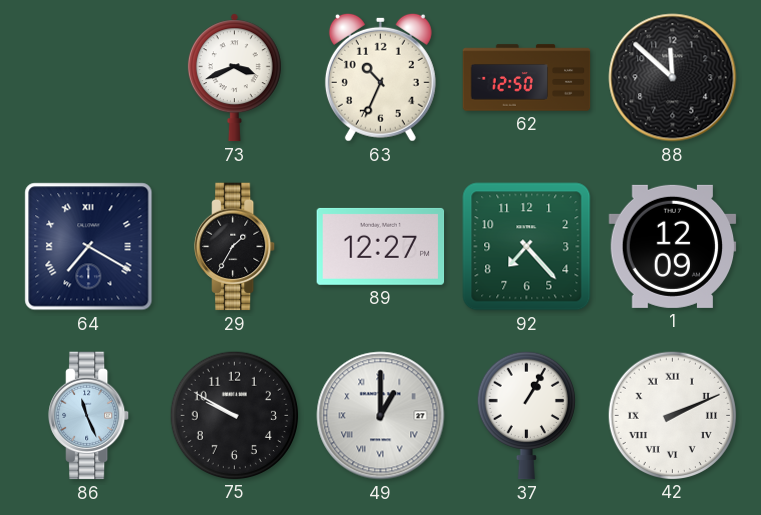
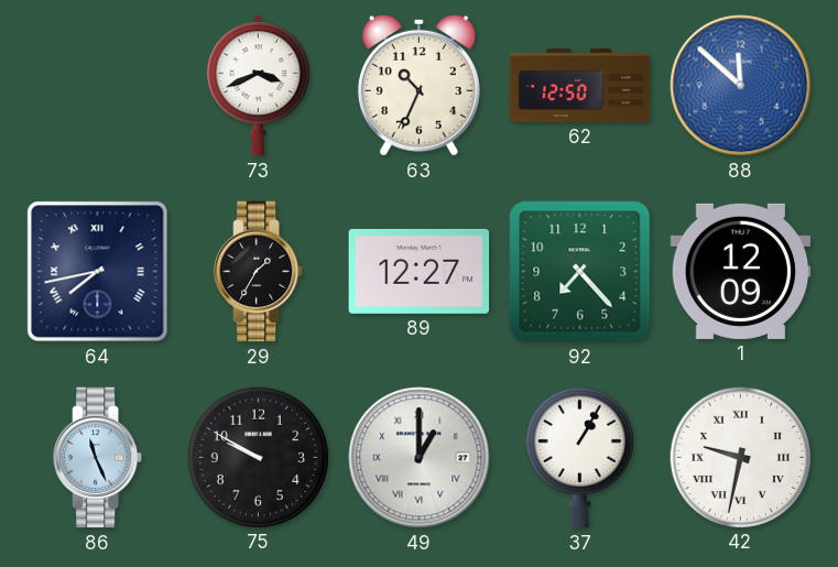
88 dial: black -> blue (741, 86)
64: 7:20 -> 7:43 (98, 272)
42: 2:11 -> 9:32 (741, 457)
